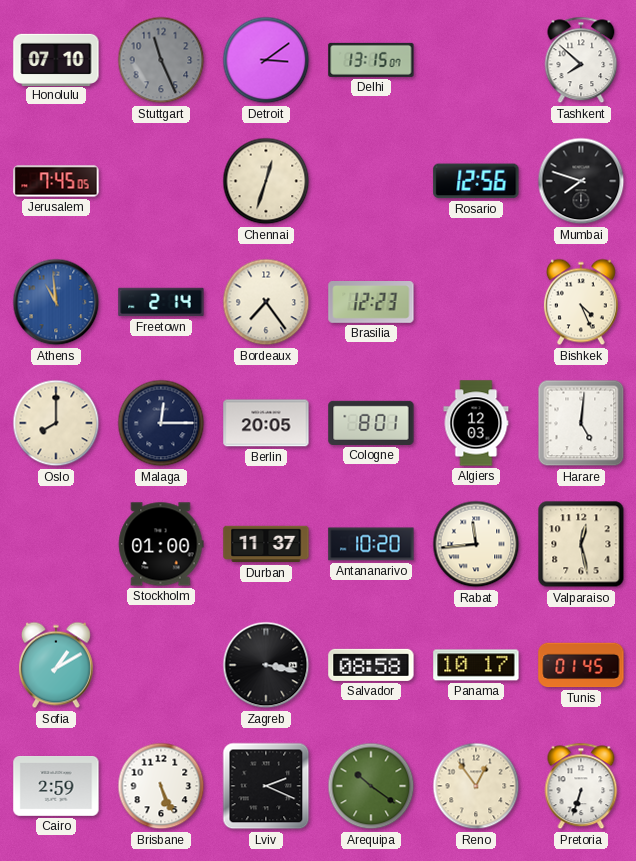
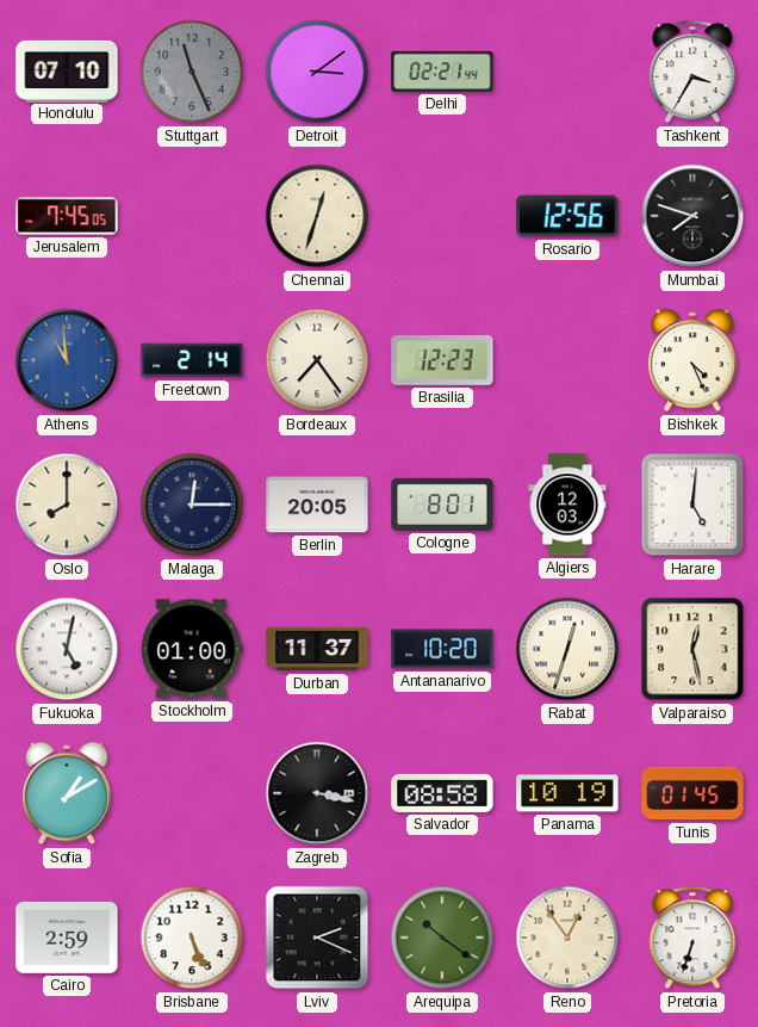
Delhi: 13:15 -> 02:21 (442, 72)
Tashkent: 7:52 -> 3:35 (692, 72)
Fukuoka: none -> 5:02 (67, 649)
Rabat: 11:44 -> 12:33 (567, 649)
Panama: 10:17 -> 10:19 (567, 793)
